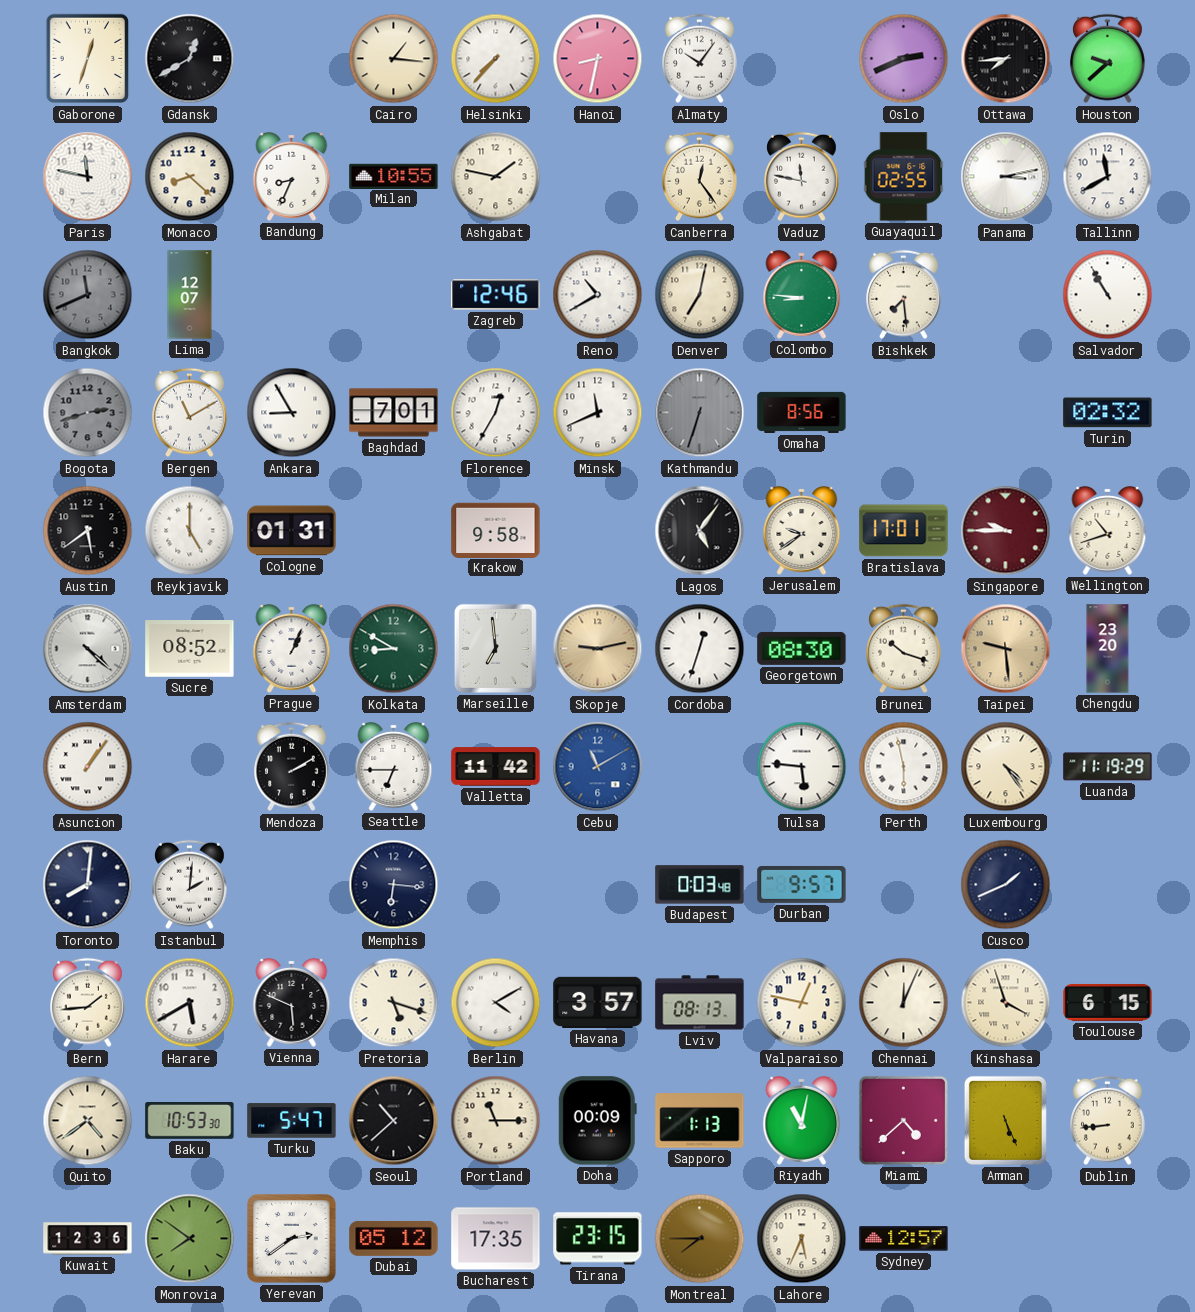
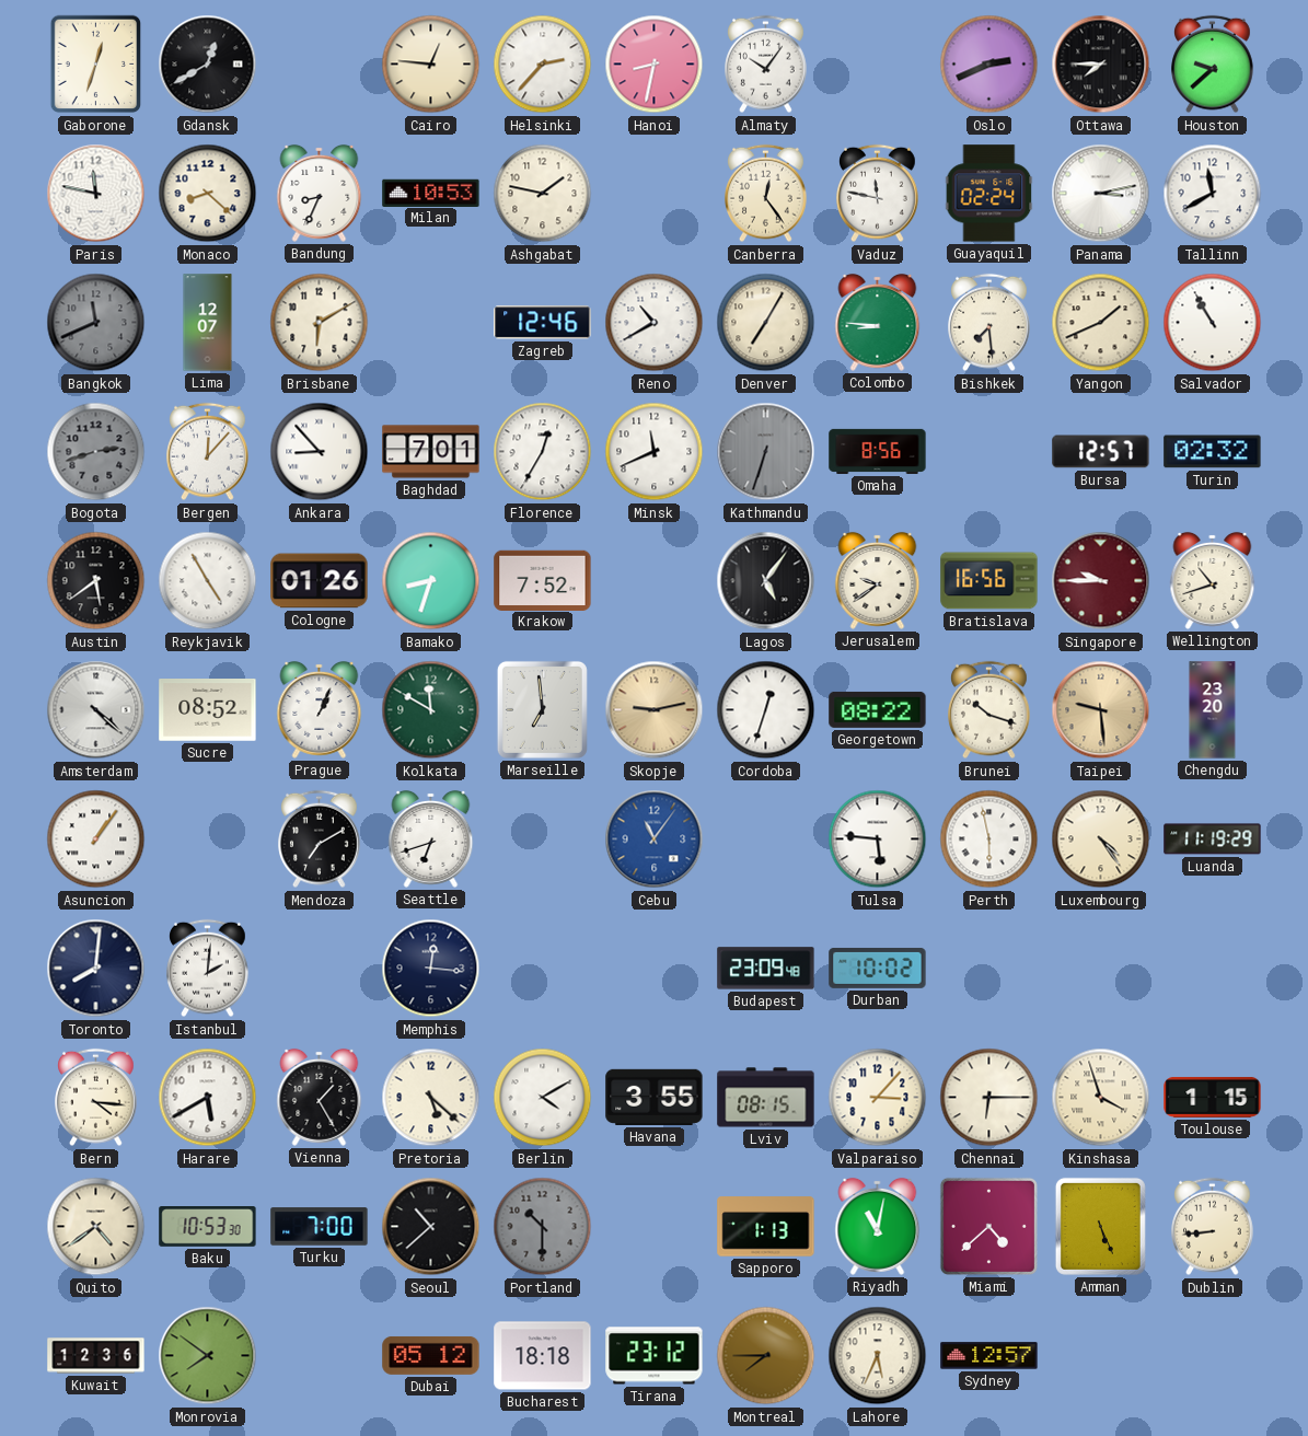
Cairo: 1:16 -> 12:46 (431, 65)
Helsinki: 7:37 -> 2:37 (543, 65)
Ottawa: 7:44 -> 7:45 (1101, 65)
Milan: 10:55 -> 10:53 (431, 193)
Guayaquil: 02:55 -> 02:24 (989, 194)
Brisbane: none -> 6:10 (320, 323)
Denver: 7:02 -> 7:05 (766, 323)
Yangon: none -> 1:41 (1101, 323)
Bergen: 11:10 -> 12:07 (208, 452)
Ankara: 8:55 -> 8:53 (320, 452)
Bursa: none -> 12:57 (1101, 452)
Reykjavik: 5:00 -> 4:55 (208, 581)
Cologne: 01:31 -> 01:26 (320, 581)
Bamako: none -> 8:33 (431, 581)
Krakow: 9:58 -> 7:52 (543, 580)
Bratislava: 17:01 -> 16:56 (989, 581)
Kolkata: 8:50 -> 11:50 (431, 710)
Georgetown: 08:30 -> 08:22 (878, 709)
Mendoza: 2:10 -> 7:10 (320, 839)
Seattle: 6:45 -> 6:42 (431, 838)
Valletta: 11:42 -> none (496, 767)
Cebu: 11:10 -> 11:06 (655, 839)
Memphis: 6:16 -> 12:16 (431, 969)
Budapest: 0:03 -> 23:09 (766, 969)
Durban: 9:57 -> 10:02 (878, 968)
Cusco: 1:41 -> none (1006, 885)
Bern: 1:44 -> 4:16 (96, 1098)
Vienna: 5:49 -> 1:25 (320, 1097)
Pretoria: 5:18 -> 5:22 (431, 1098)
Havana: 3:57 -> 3:55 (655, 1097)
Lviv: 08:13 -> 08:15 (766, 1098)
Valparaiso: 12:47 -> 3:07 (878, 1098)
Chennai: 12:04 -> 6:15 (989, 1098)
Toulouse: 6:15 -> 1:15 (1213, 1097)
Turku: 5:47 -> 7:00 (320, 1227)
Portland: 11:15 -> 10:30 (543, 1227)
Portland dial: cream -> grey (543, 1227)
Doha: 00:09 -> none (597, 1121)
Yerevan: 2:39 -> none (292, 1239)
Bucharest: 17:35 -> 18:18 (543, 1356)
Tirana: 23:15 -> 23:12 (655, 1356)
